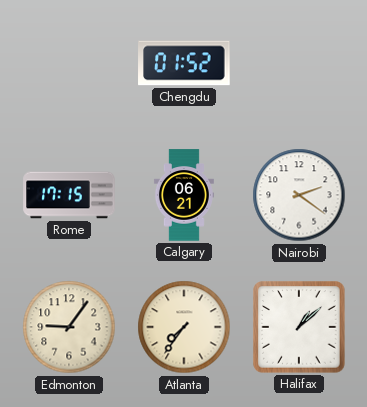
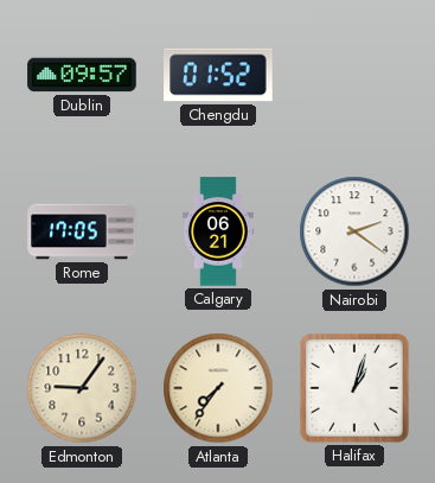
Dublin: none -> 09:57 (82, 75)
Rome: 17:15 -> 17:05 (82, 231)
Halifax: 1:08 -> 1:03 (354, 388)
